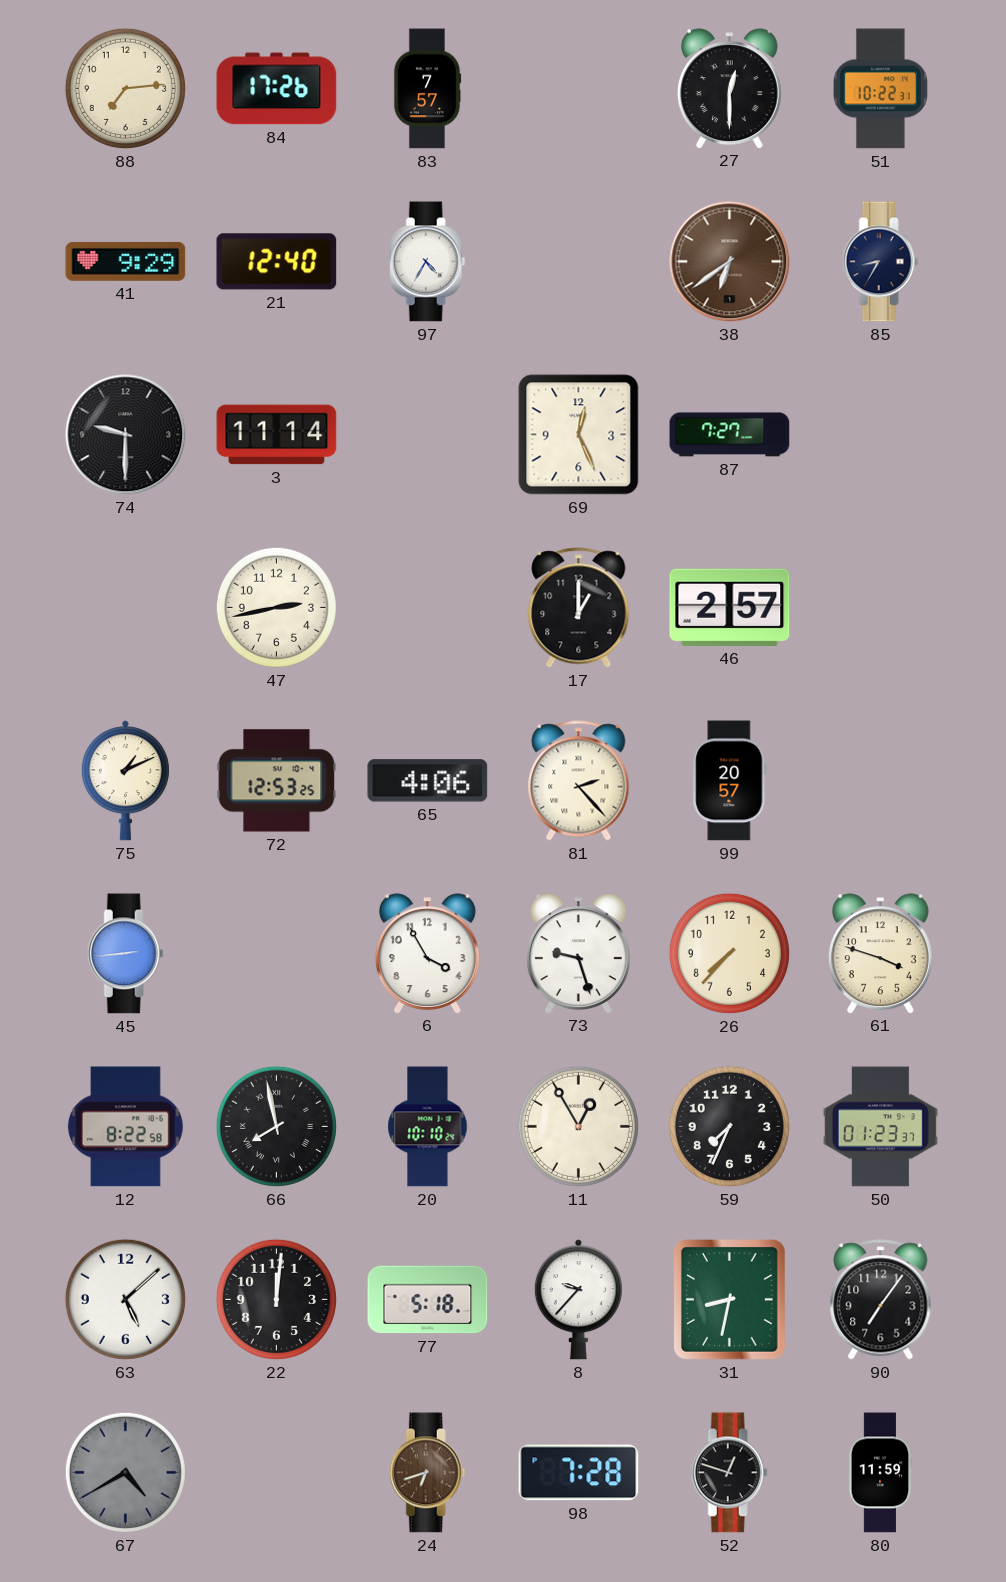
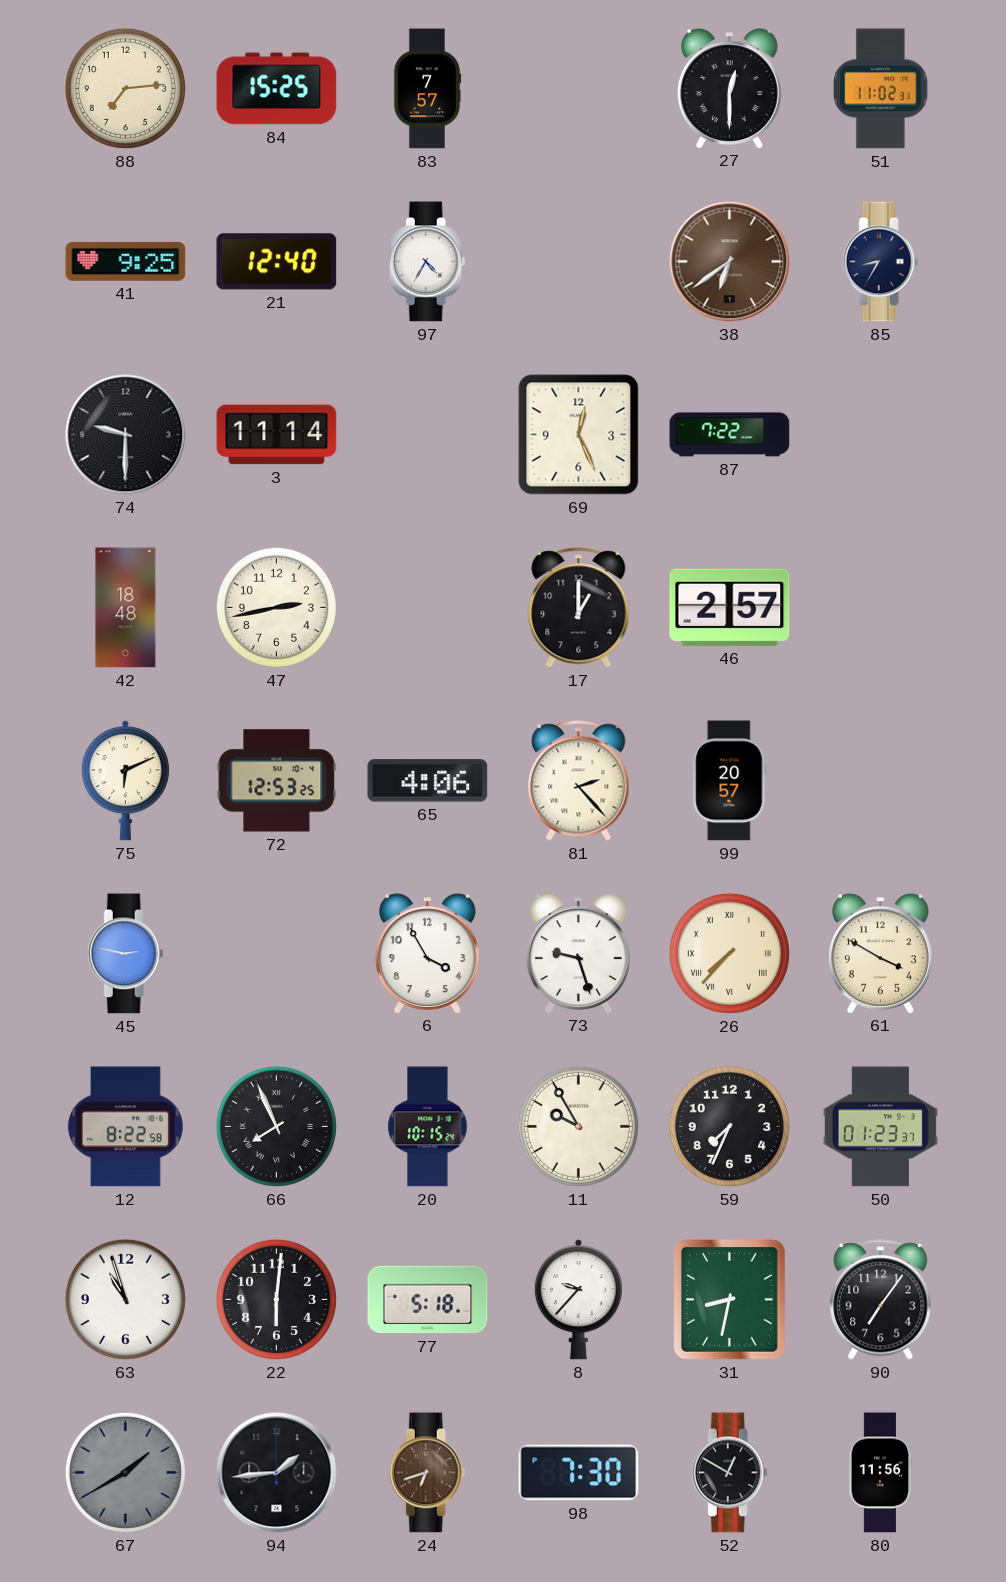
84: 17:26 -> 15:25 (277, 89)
51: 10:22 -> 11:02 (880, 89)
41: 9:29 -> 9:25 (126, 261)
87: 7:27 -> 7:22 (730, 435)
42: none -> 18:48 (126, 608)
75: 1:11 -> 6:11 (125, 781)
45: 2:44 -> 2:47 (125, 954)
26 numerals: Arabic -> Roman (729, 953)
61: 3:48 -> 3:50 (880, 953)
66: 7:58 -> 7:56 (276, 1126)
20: 10:10 -> 10:15 (428, 1127)
11: 12:55 -> 9:55 (578, 1126)
63: 5:08 -> 10:57 (125, 1299)
22: 12:01 -> 6:01 (276, 1299)
67: 4:40 -> 1:40 (125, 1472)
94: none -> 1:44 (277, 1473)
98: 7:28 -> 7:30 (579, 1473)
52: 12:48 -> 12:50 (729, 1473)
80: 11:59 -> 11:56 (880, 1473)
